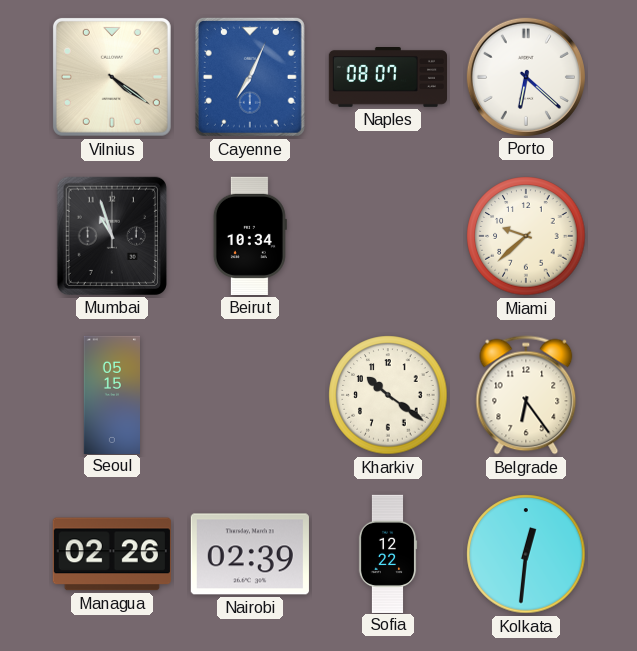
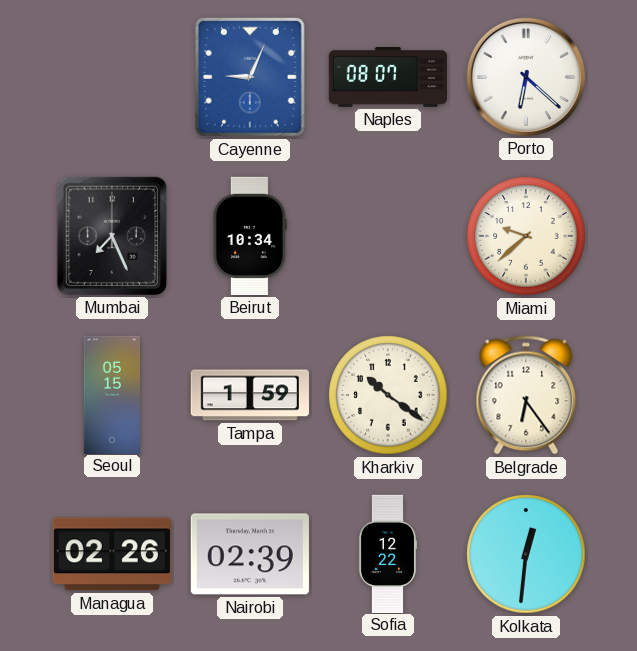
Vilnius: 4:21 -> none (112, 77)
Cayenne: 7:04 -> 9:04 (250, 77)
Mumbai: 10:57 -> 7:26 (112, 236)
Tampa: none -> 1:59 (250, 395)
